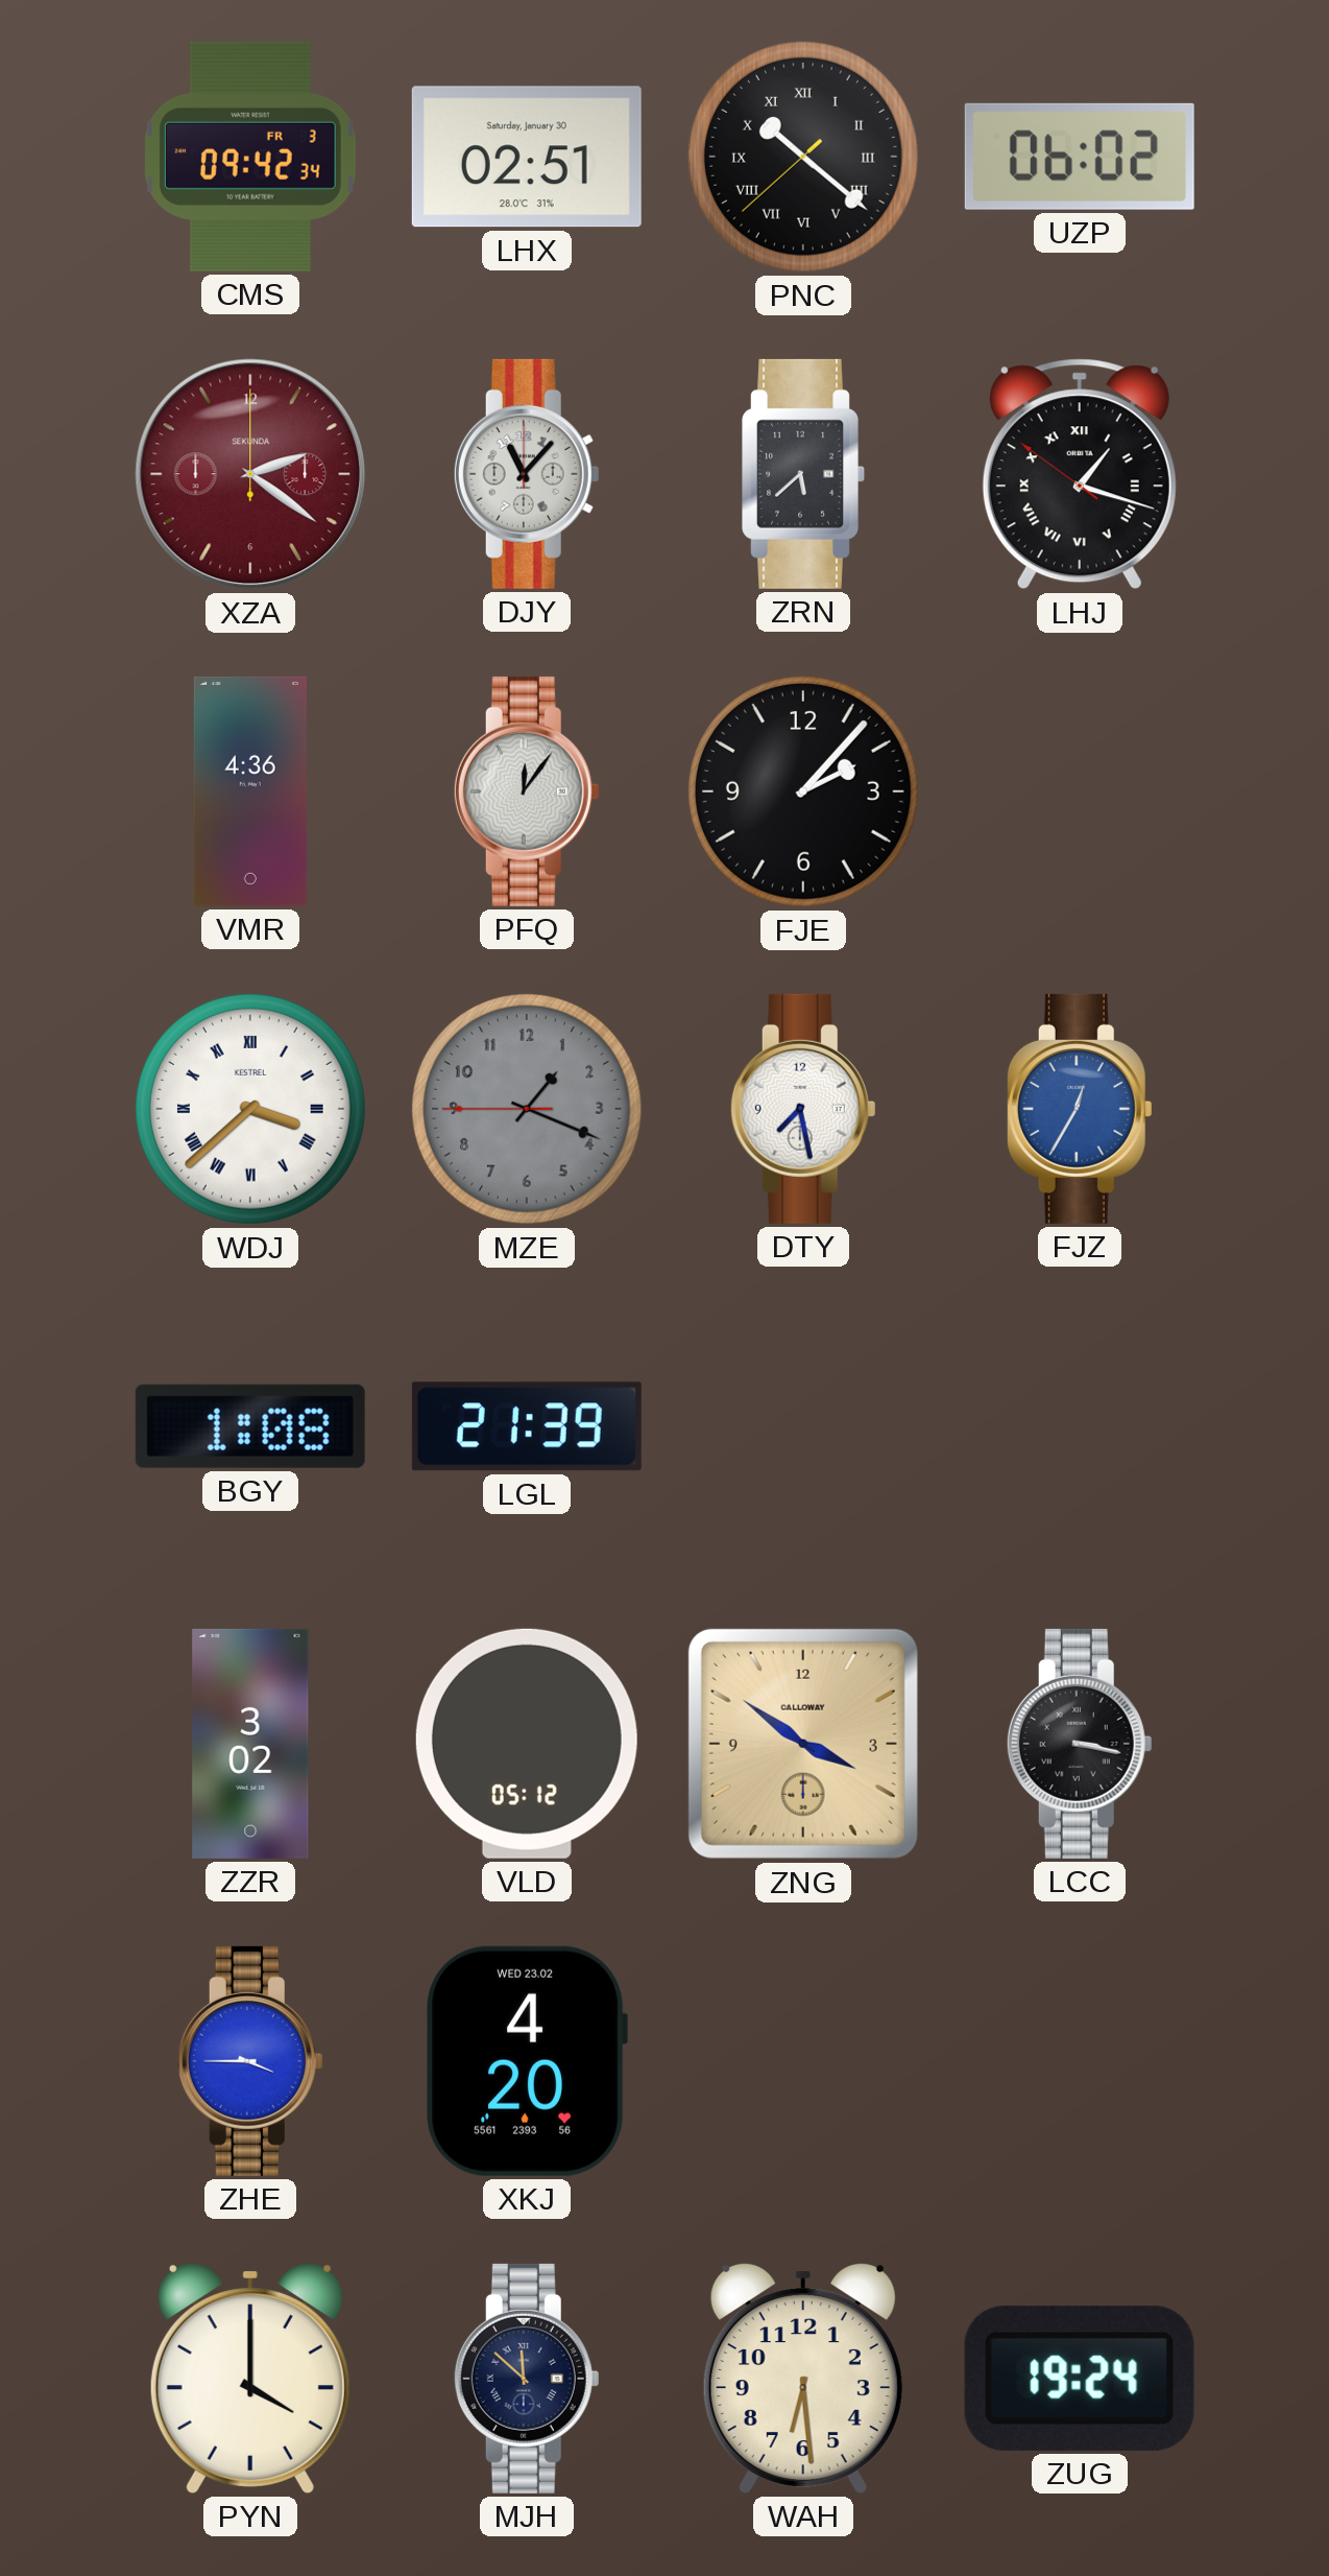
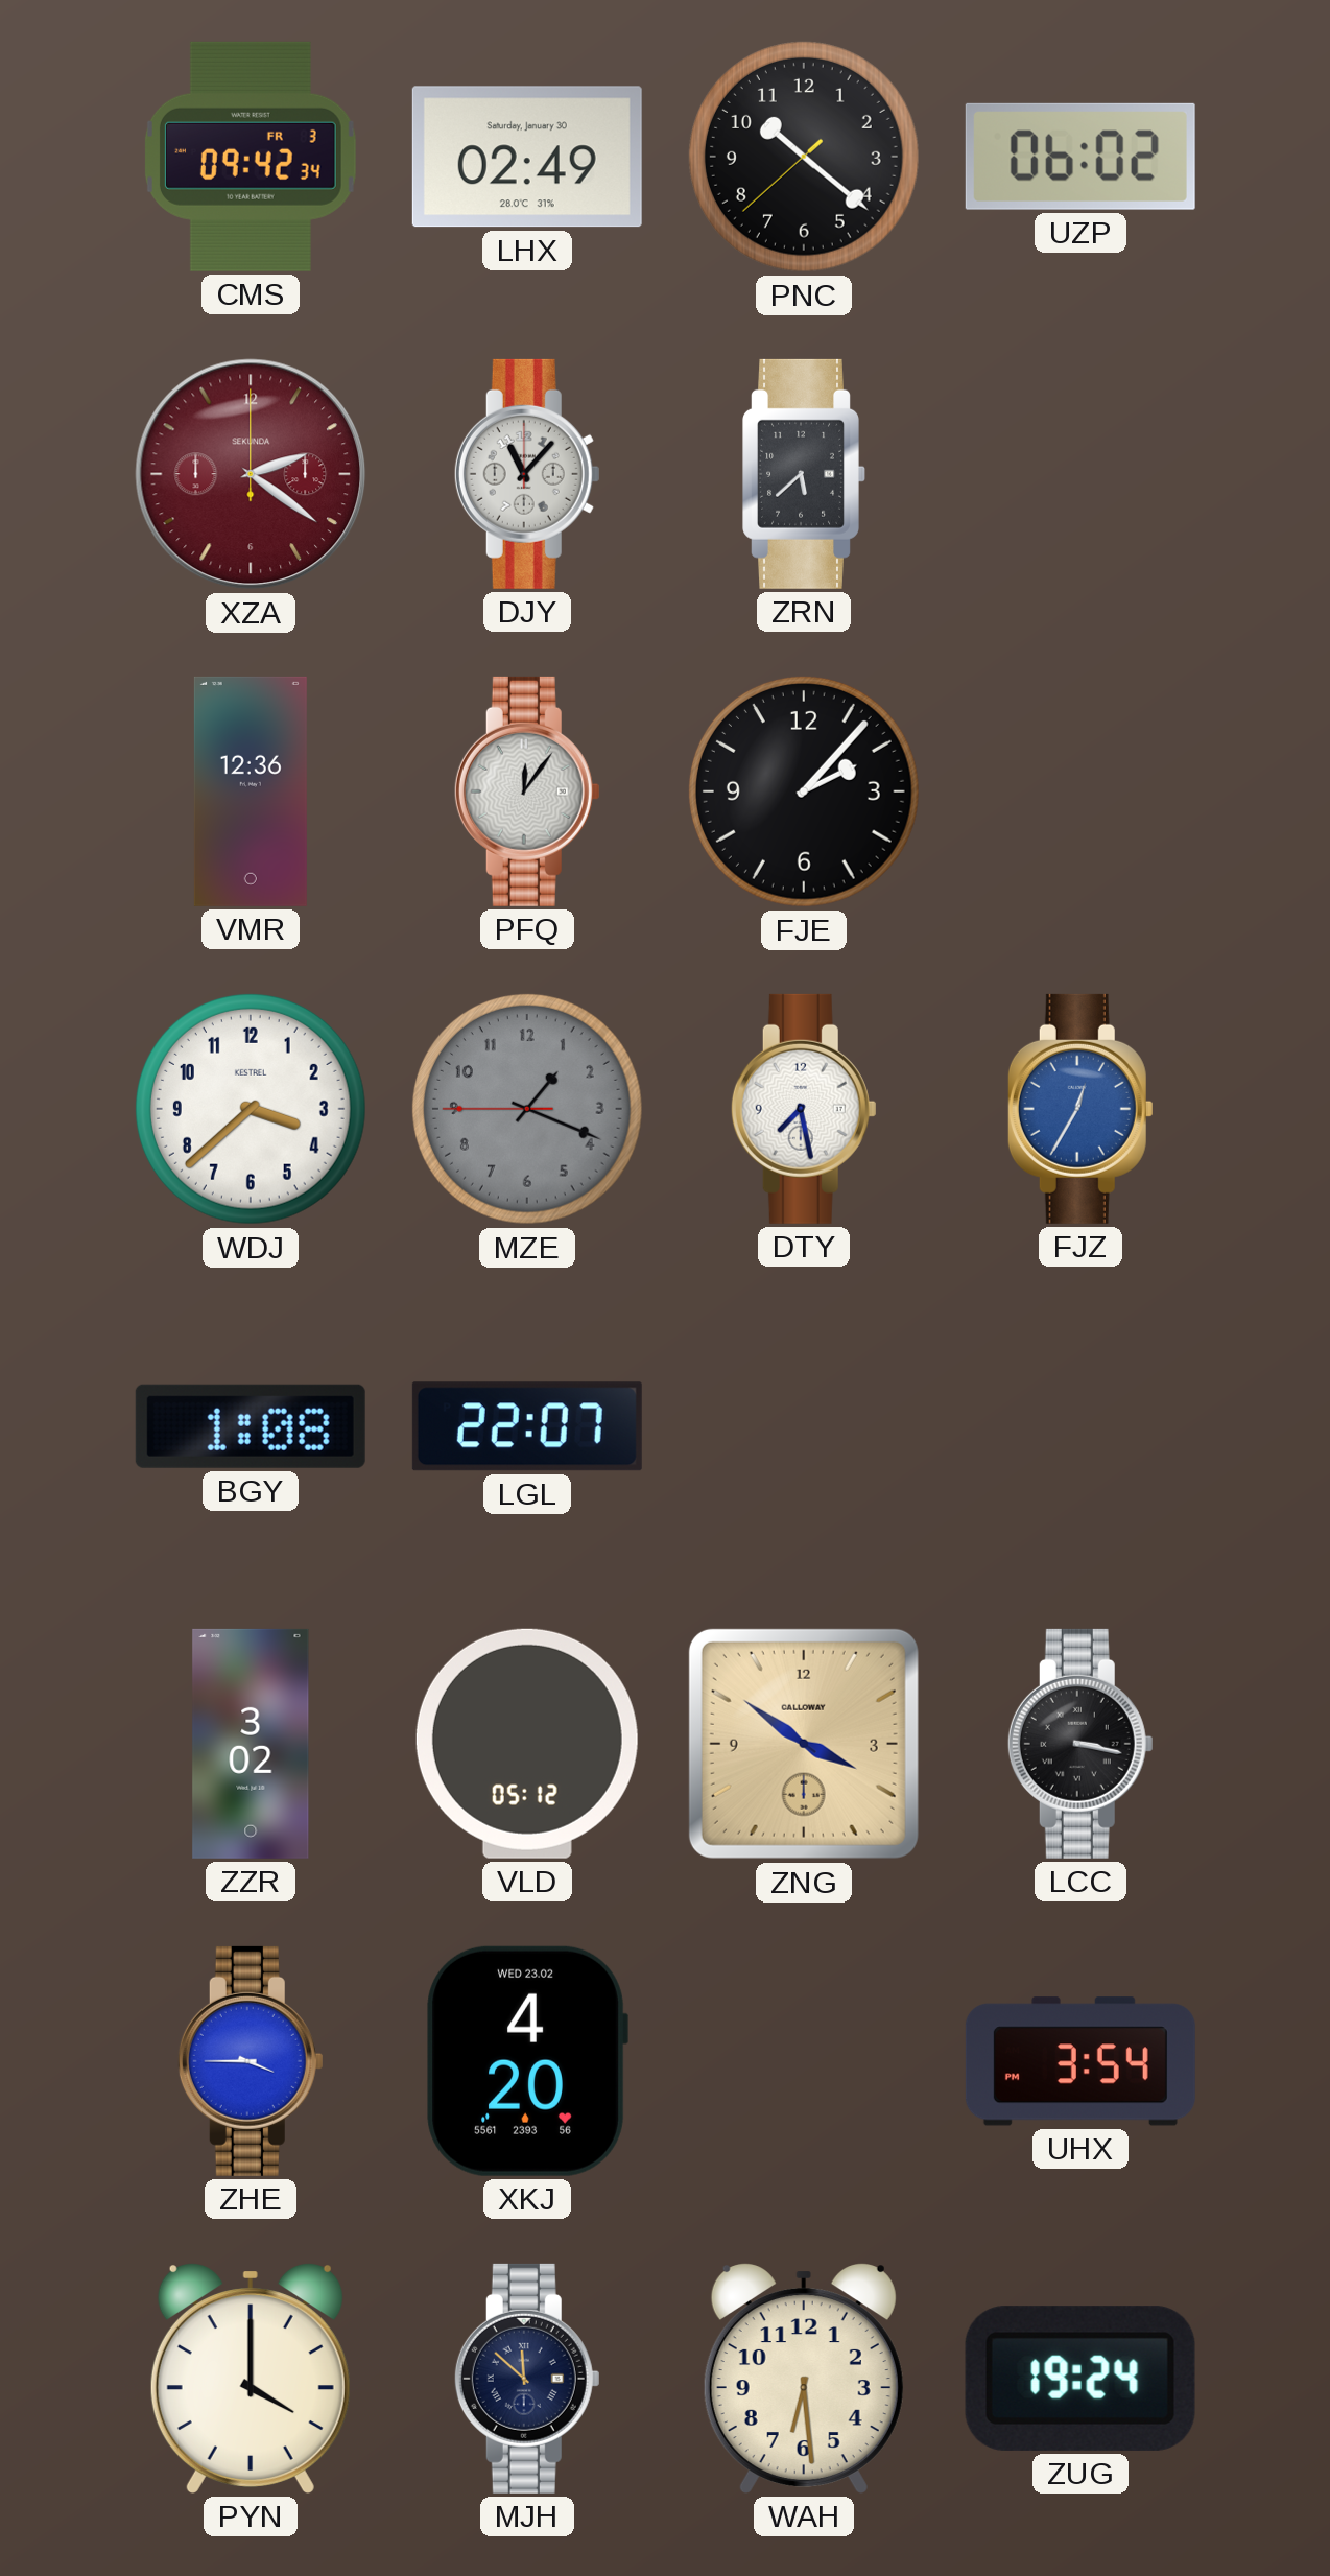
LHX: 02:51 -> 02:49 (527, 157)
PNC numerals: Roman -> Arabic (804, 157)
LHJ: 1:17 -> none (1080, 474)
VMR: 4:36 -> 12:36 (251, 791)
WDJ numerals: Roman -> Arabic (251, 1109)
LGL: 21:39 -> 22:07 (527, 1426)
UHX: none -> 3:54 (1080, 2061)
